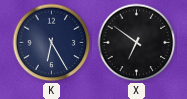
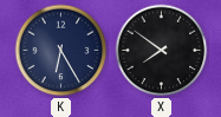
X: 6:51 -> 7:51 (162, 51)
